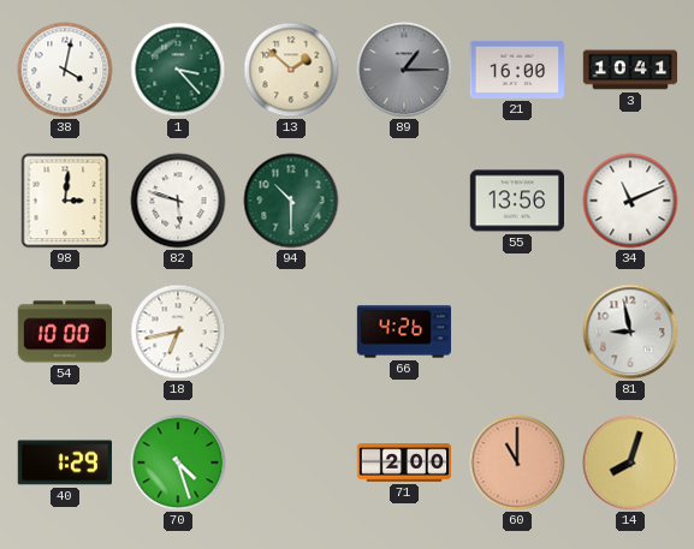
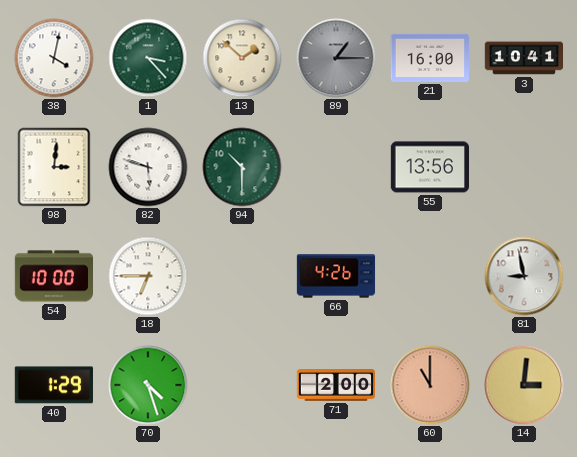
34: 11:11 -> none (630, 201)
18: 6:43 -> 6:45 (148, 276)
14: 8:03 -> 3:01 (524, 385)
